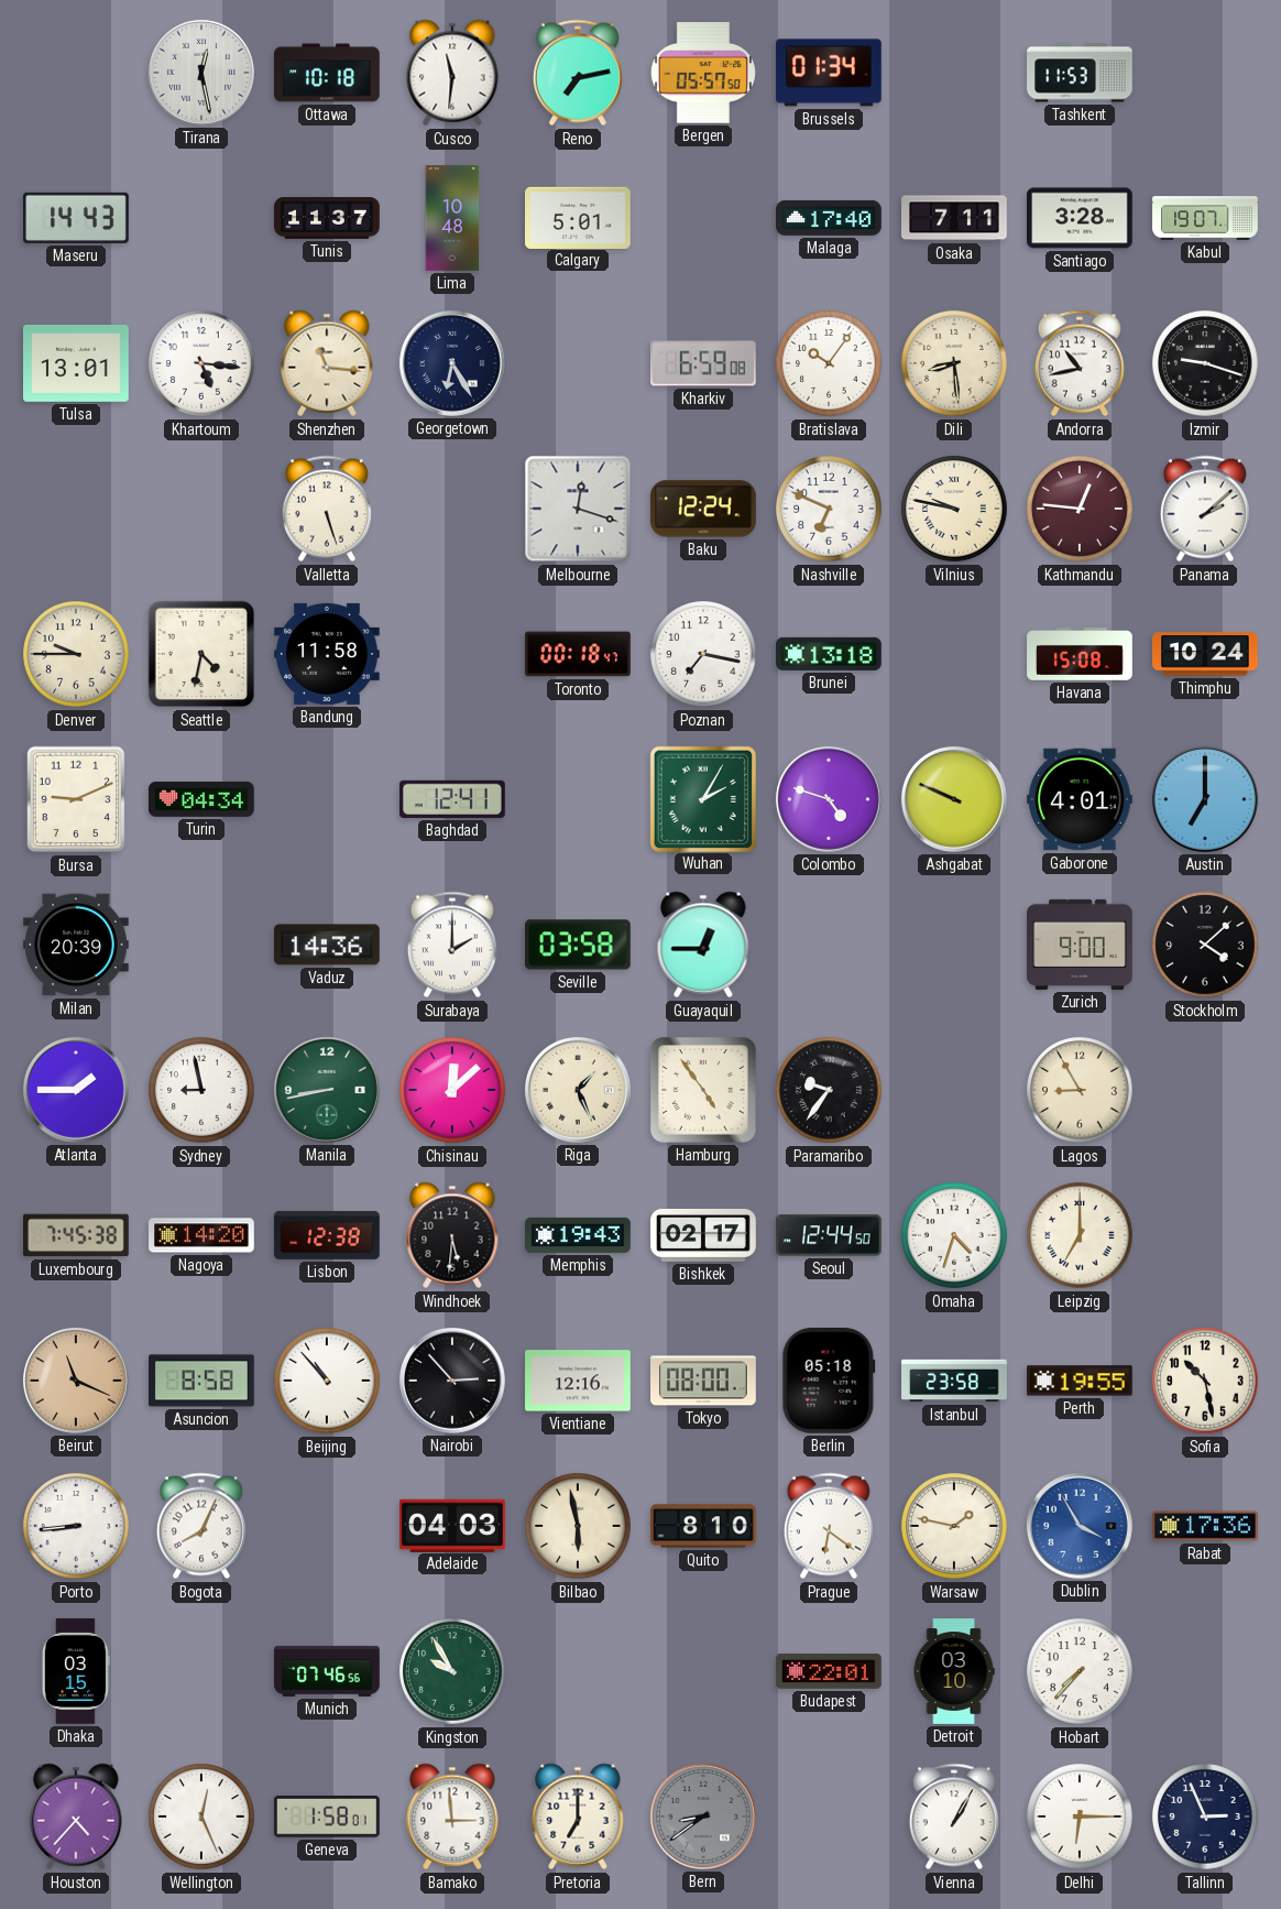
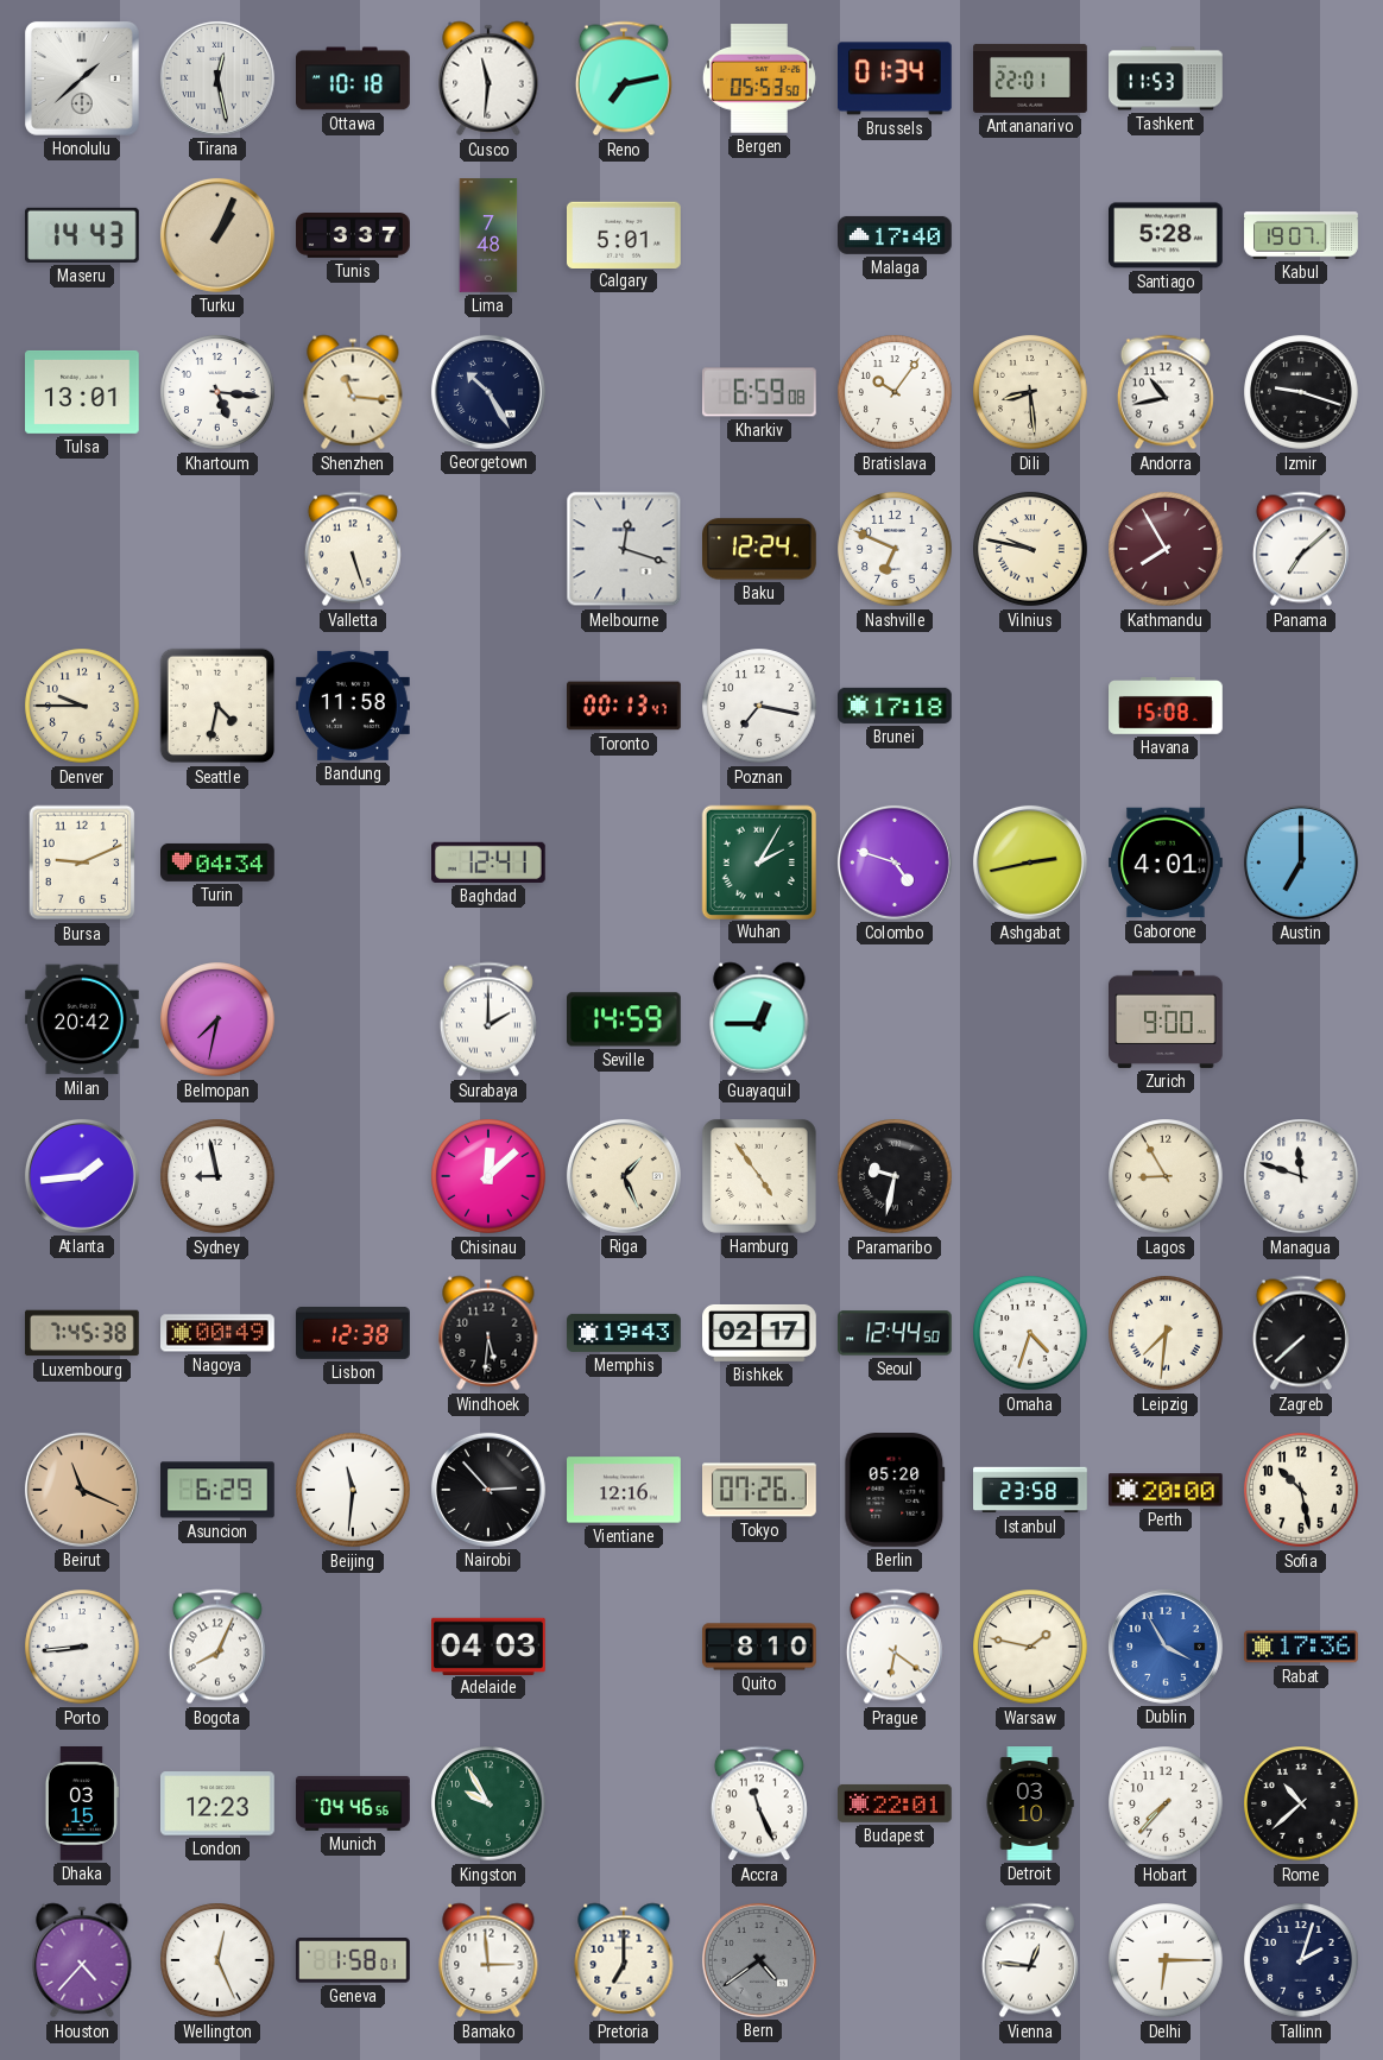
Honolulu: none -> 1:38 (82, 78)
Bergen: 05:57 -> 05:53 (759, 78)
Antananarivo: none -> 22:01 (1030, 78)
Turku: none -> 1:04 (217, 235)
Tunis: 11:37 -> 3:37 (353, 236)
Lima: 10:48 -> 7:48 (488, 235)
Osaka: 7:11 -> none (954, 218)
Santiago: 3:28 -> 5:28 (1167, 235)
Georgetown: 6:25 -> 10:25 (488, 392)
Kathmandu: 12:46 -> 7:55 (1166, 549)
Panama: 2:08 -> 7:08 (1301, 549)
Toronto: 00:18 -> 00:13 (625, 706)
Brunei: 13:18 -> 17:18 (896, 706)
Thimphu: 10:24 -> none (1206, 654)
Ashgabat: 9:49 -> 2:43 (1030, 862)
Milan: 20:39 -> 20:42 (83, 1019)
Belmopan: none -> 7:32 (217, 1019)
Vaduz: 14:36 -> none (328, 945)
Seville: 03:58 -> 14:59 (625, 1019)
Stockholm: 4:08 -> none (1205, 945)
Atlanta: 1:45 -> 1:44 (82, 1176)
Manila: 8:43 -> none (327, 1090)
Paramaribo: 9:36 -> 9:32 (895, 1176)
Managua: none -> 11:48 (1301, 1176)
Nagoya: 14:20 -> 00:49 (219, 1333)
Leipzig: 7:00 -> 7:31 (1166, 1333)
Zagreb: none -> 7:38 (1301, 1333)
Asuncion: 8:58 -> 6:29 (217, 1490)
Beijing: 10:53 -> 11:31 (353, 1490)
Tokyo: 08:00 -> 07:26 (760, 1490)
Berlin: 05:18 -> 05:20 (895, 1491)
Perth: 19:55 -> 20:00 (1167, 1490)
Bilbao: 5:58 -> none (578, 1526)
London: none -> 12:23 (219, 1803)
Munich: 07:46 -> 04:46 (353, 1803)
Accra: none -> 11:26 (759, 1803)
Rome: none -> 10:38 (1301, 1803)
Bern: 8:39 -> 4:39 (759, 1960)
Vienna: 1:05 -> 12:46 (1030, 1960)
Tallinn: 2:56 -> 2:03 (1301, 1960)
